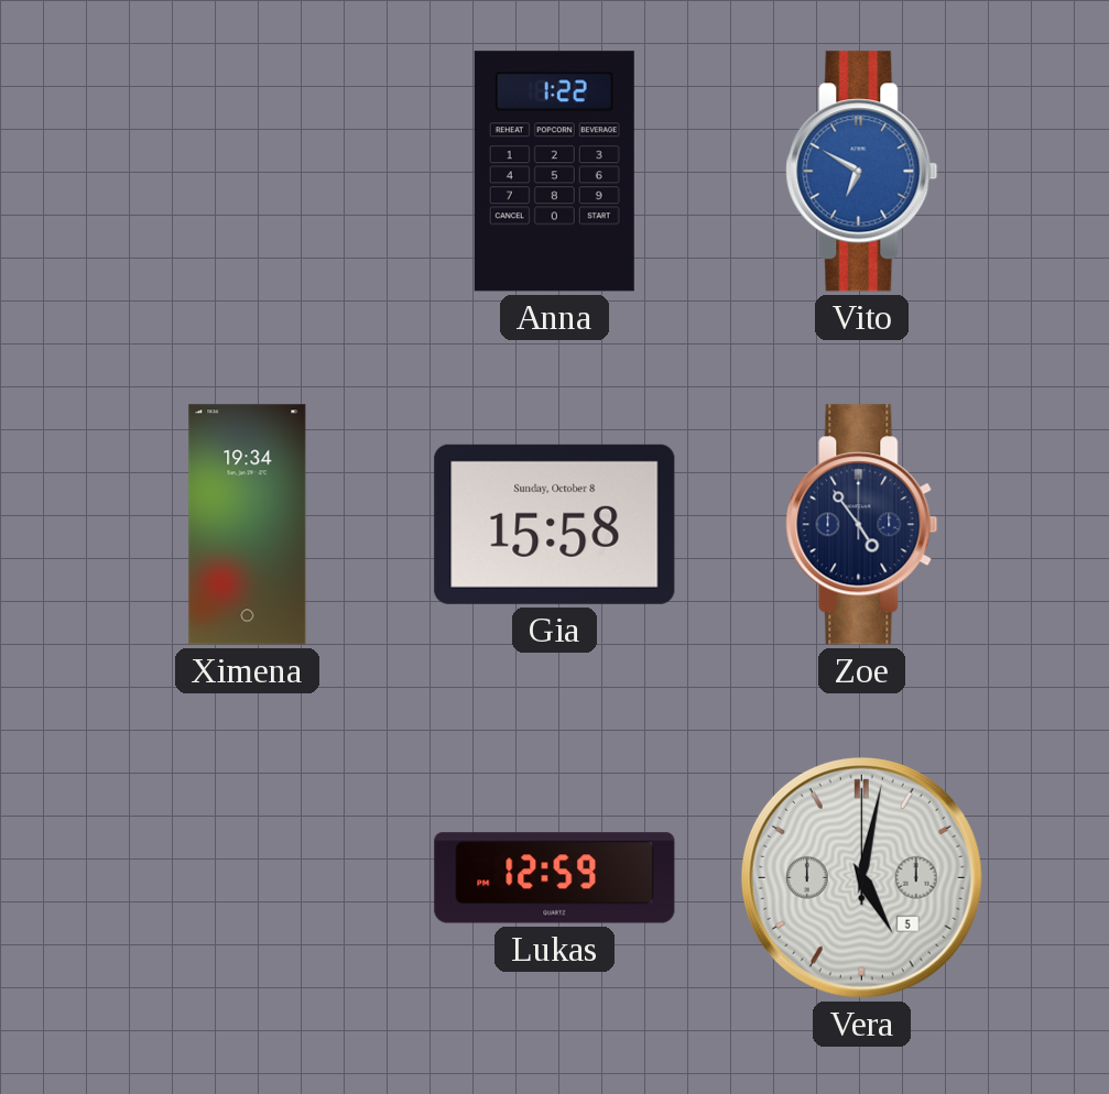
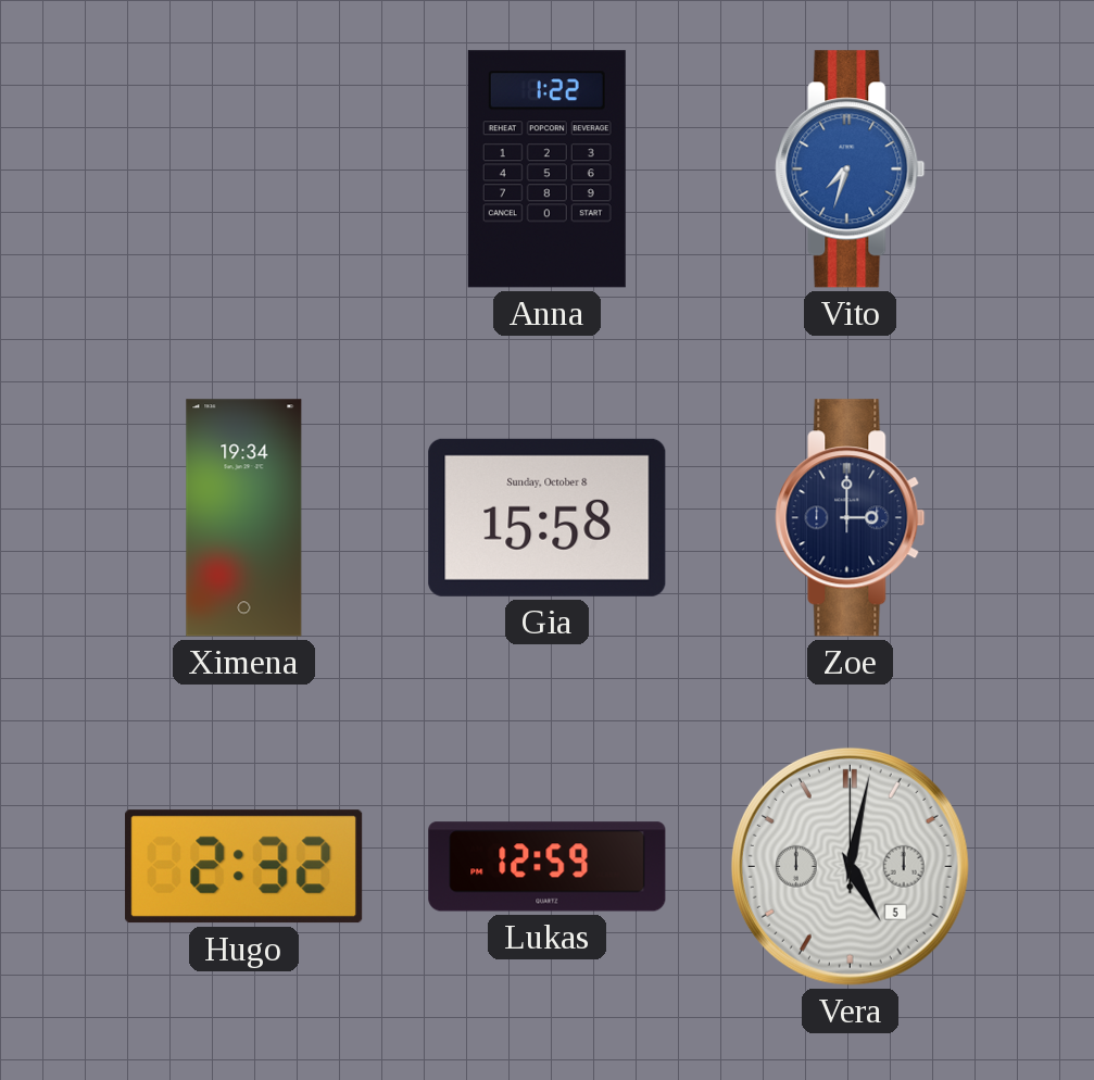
Vito: 6:50 -> 7:33 (851, 169)
Zoe: 4:54 -> 3:00 (851, 518)
Hugo: none -> 2:32 (244, 867)
